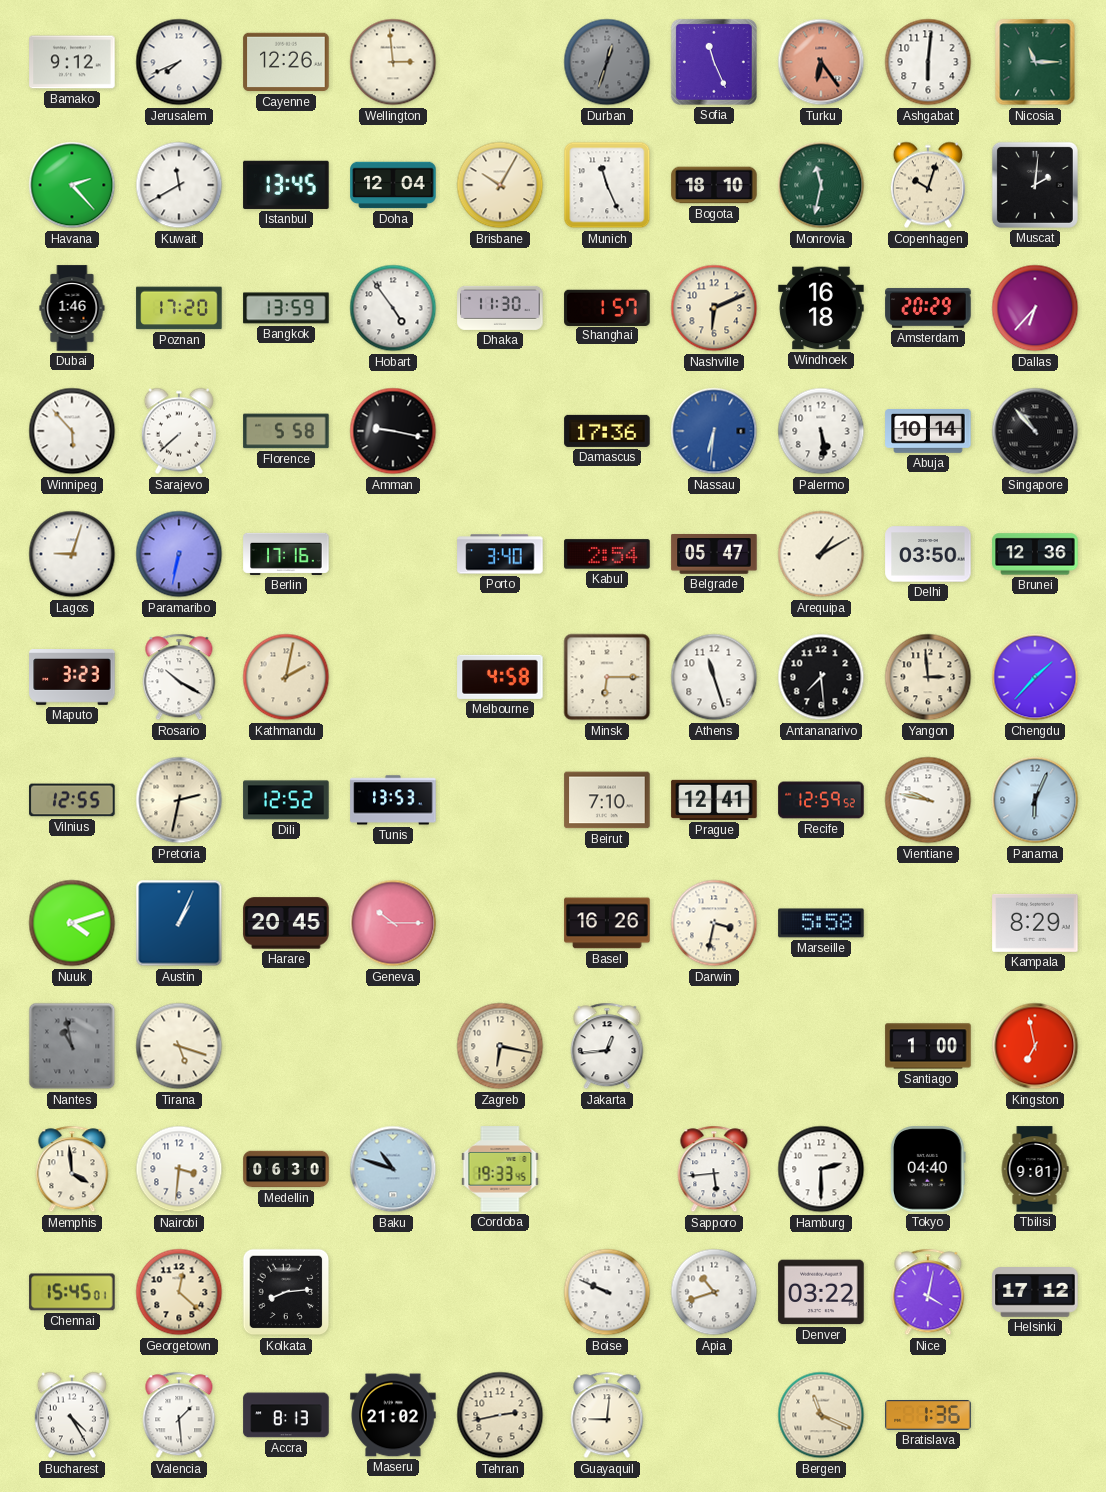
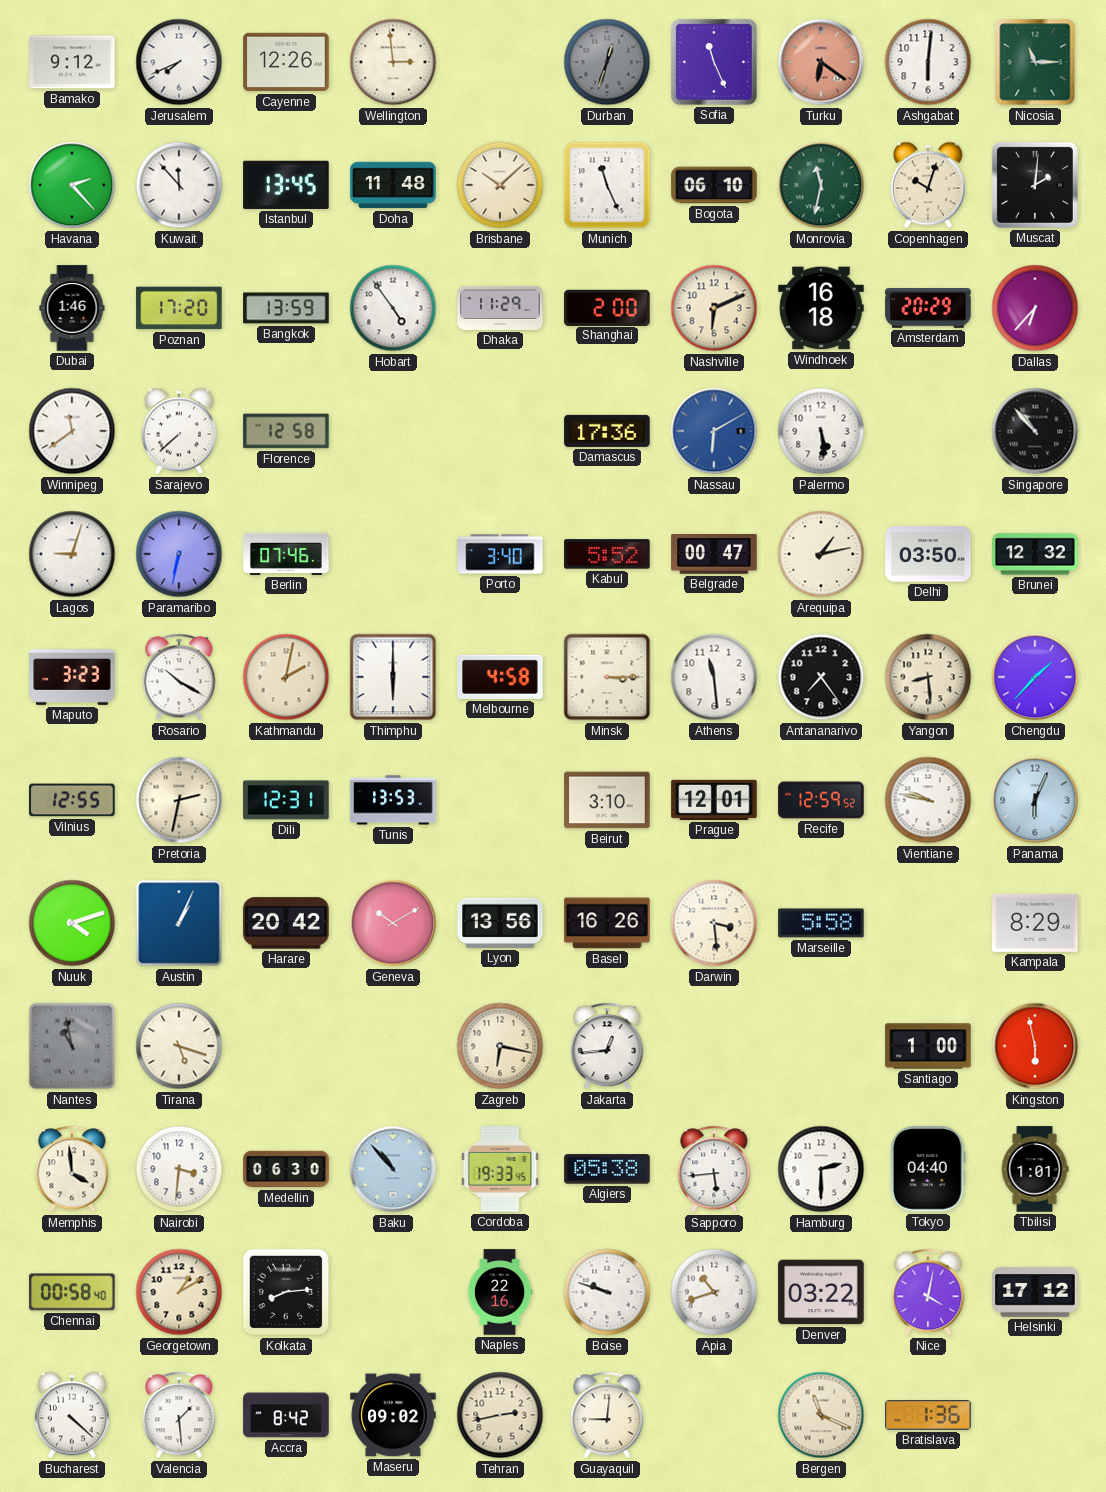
Turku: 6:24 -> 6:21 (821, 62)
Kuwait: 11:40 -> 11:53 (179, 185)
Doha: 12:04 -> 11:48 (393, 185)
Brisbane: 10:05 -> 10:08 (500, 185)
Bogota: 18:10 -> 06:10 (714, 185)
Dhaka: 11:30 -> 11:29 (500, 308)
Shanghai: 1:57 -> 2:00 (607, 307)
Winnipeg: 5:53 -> 11:39 (72, 431)
Florence: 5:58 -> 12:58 (286, 431)
Amman: 9:17 -> none (393, 431)
Nassau: 6:31 -> 6:10 (714, 431)
Abuja: 10:14 -> none (928, 431)
Berlin: 17:16 -> 07:46 (286, 554)
Kabul: 2:54 -> 5:52 (607, 554)
Belgrade: 05:47 -> 00:47 (714, 554)
Arequipa: 1:10 -> 1:13 (821, 554)
Brunei: 12:36 -> 12:32 (1035, 554)
Thimphu: none -> 6:00 (393, 677)
Minsk: 6:15 -> 3:15 (607, 677)
Athens: 11:27 -> 11:29 (714, 677)
Antananarivo: 7:29 -> 7:24 (821, 677)
Yangon: 2:59 -> 8:29 (928, 677)
Dili: 12:52 -> 12:31 (286, 800)
Beirut: 7:10 -> 3:10 (607, 800)
Prague: 12:41 -> 12:01 (714, 800)
Harare: 20:45 -> 20:42 (286, 923)
Geneva: 10:15 -> 10:10 (393, 923)
Lyon: none -> 13:56 (500, 923)
Darwin: 3:32 -> 3:29 (714, 923)
Kingston: 6:58 -> 5:58 (1035, 1046)
Baku: 10:48 -> 10:53 (393, 1169)
Algiers: none -> 05:38 (607, 1169)
Tbilisi: 9:01 -> 1:01 (1035, 1169)
Chennai: 15:45 -> 00:58 (72, 1292)
Georgetown: 12:22 -> 1:10 (179, 1292)
Naples: none -> 22:16 (500, 1292)
Boise: 9:49 -> 9:48 (607, 1292)
Bucharest: 4:25 -> 4:22 (72, 1415)
Accra: 8:13 -> 8:42 (286, 1415)
Maseru: 21:02 -> 09:02 (393, 1415)
